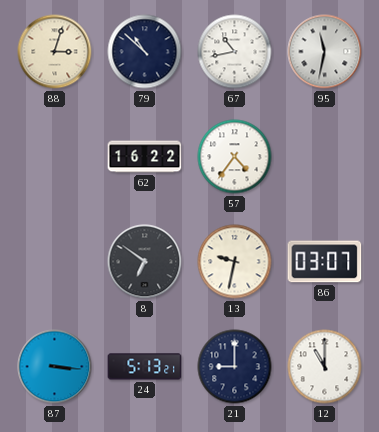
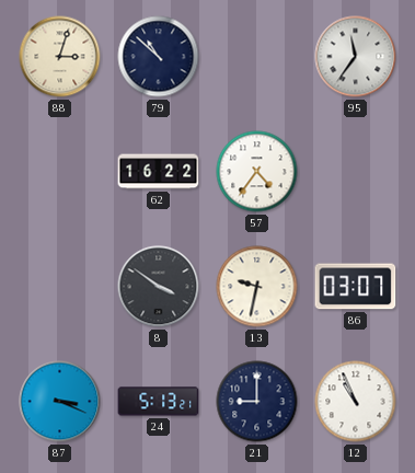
67: 10:43 -> none (235, 52)
95: 11:32 -> 11:36 (356, 57)
8: 6:51 -> 3:51 (159, 287)
87: 3:16 -> 3:19 (60, 402)
12: 11:00 -> 10:56 (356, 402)
